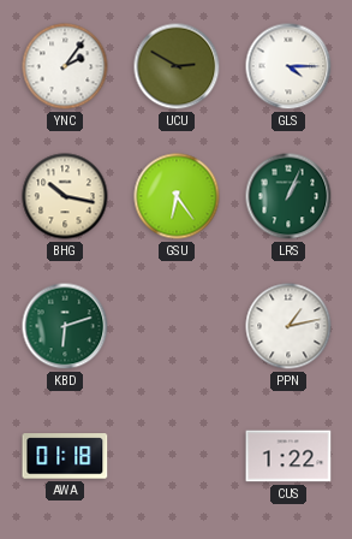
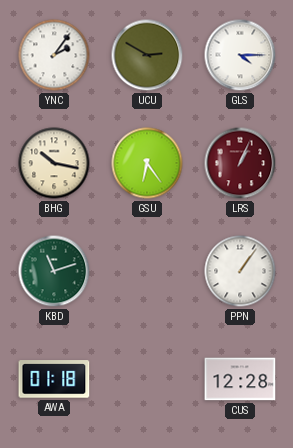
LRS dial: green -> burgundy (240, 163)
KBD: 6:12 -> 11:12 (54, 271)
PPN: 1:13 -> 1:06 (240, 271)
CUS: 1:22 -> 12:28 (240, 379)
